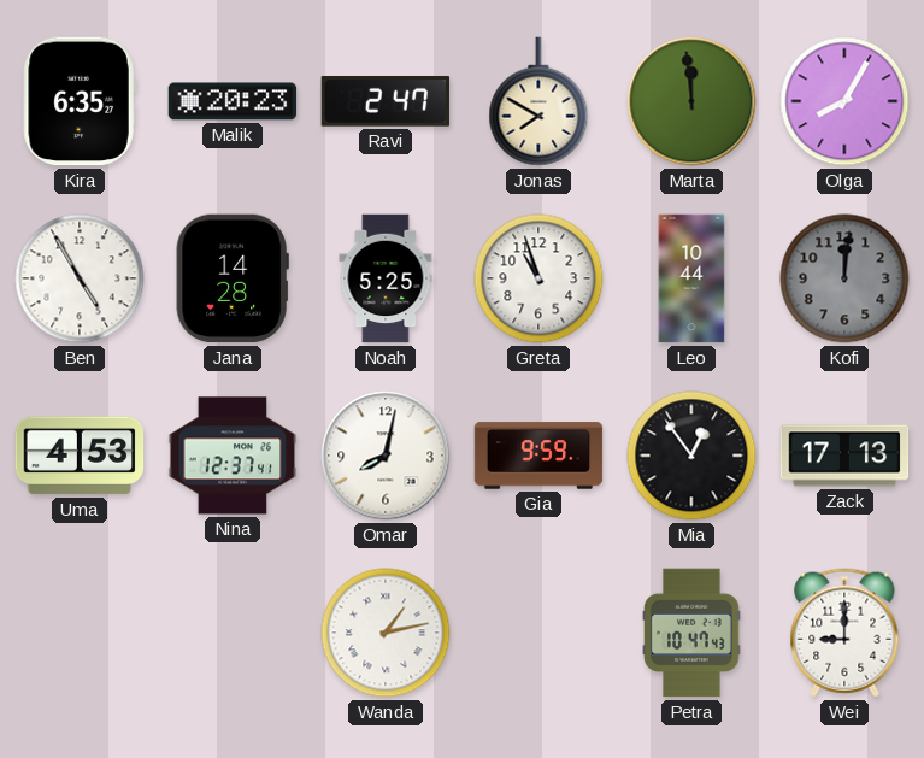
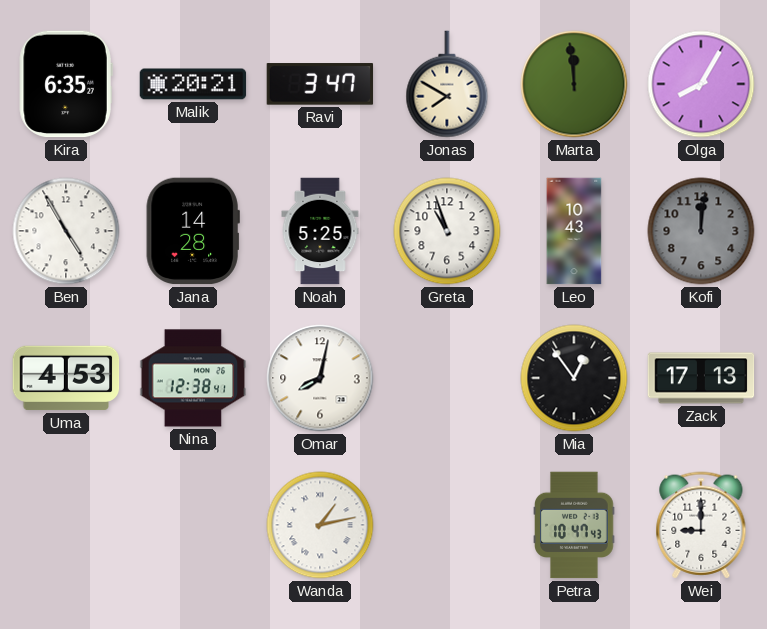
Malik: 20:23 -> 20:21 (193, 84)
Ravi: 2:47 -> 3:47 (320, 84)
Leo: 10:44 -> 10:43 (574, 231)
Nina: 12:37 -> 12:38 (193, 378)
Gia: 9:59 -> none (538, 456)
